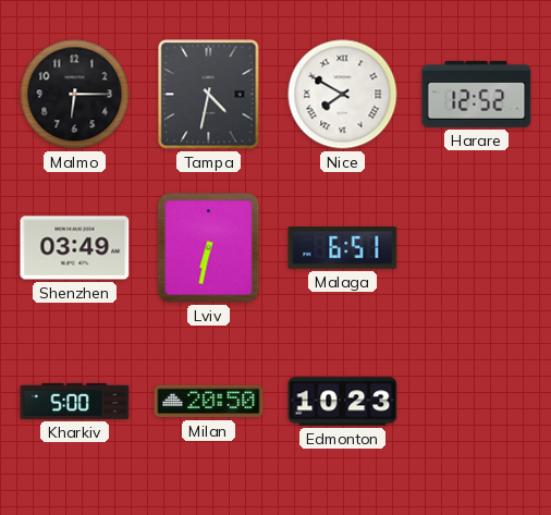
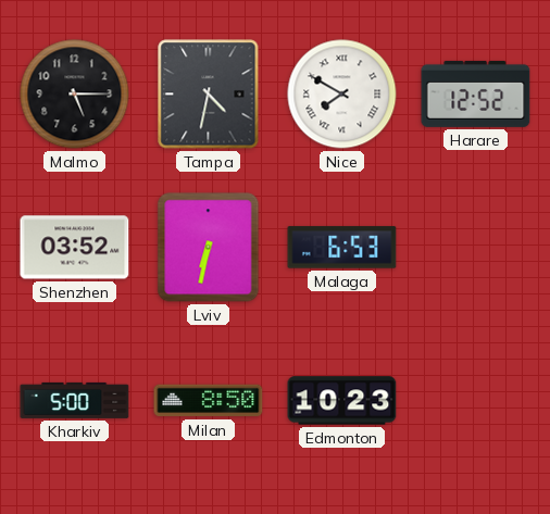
Malmo: 6:15 -> 5:15 (75, 95)
Shenzhen: 03:49 -> 03:52 (75, 248)
Malaga: 6:51 -> 6:53 (342, 248)
Milan: 20:50 -> 8:50 (209, 401)
